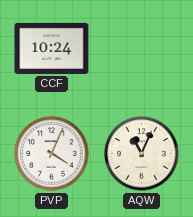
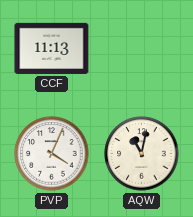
CCF: 10:24 -> 11:13 (52, 48)
AQW: 11:04 -> 11:02 (142, 154)
